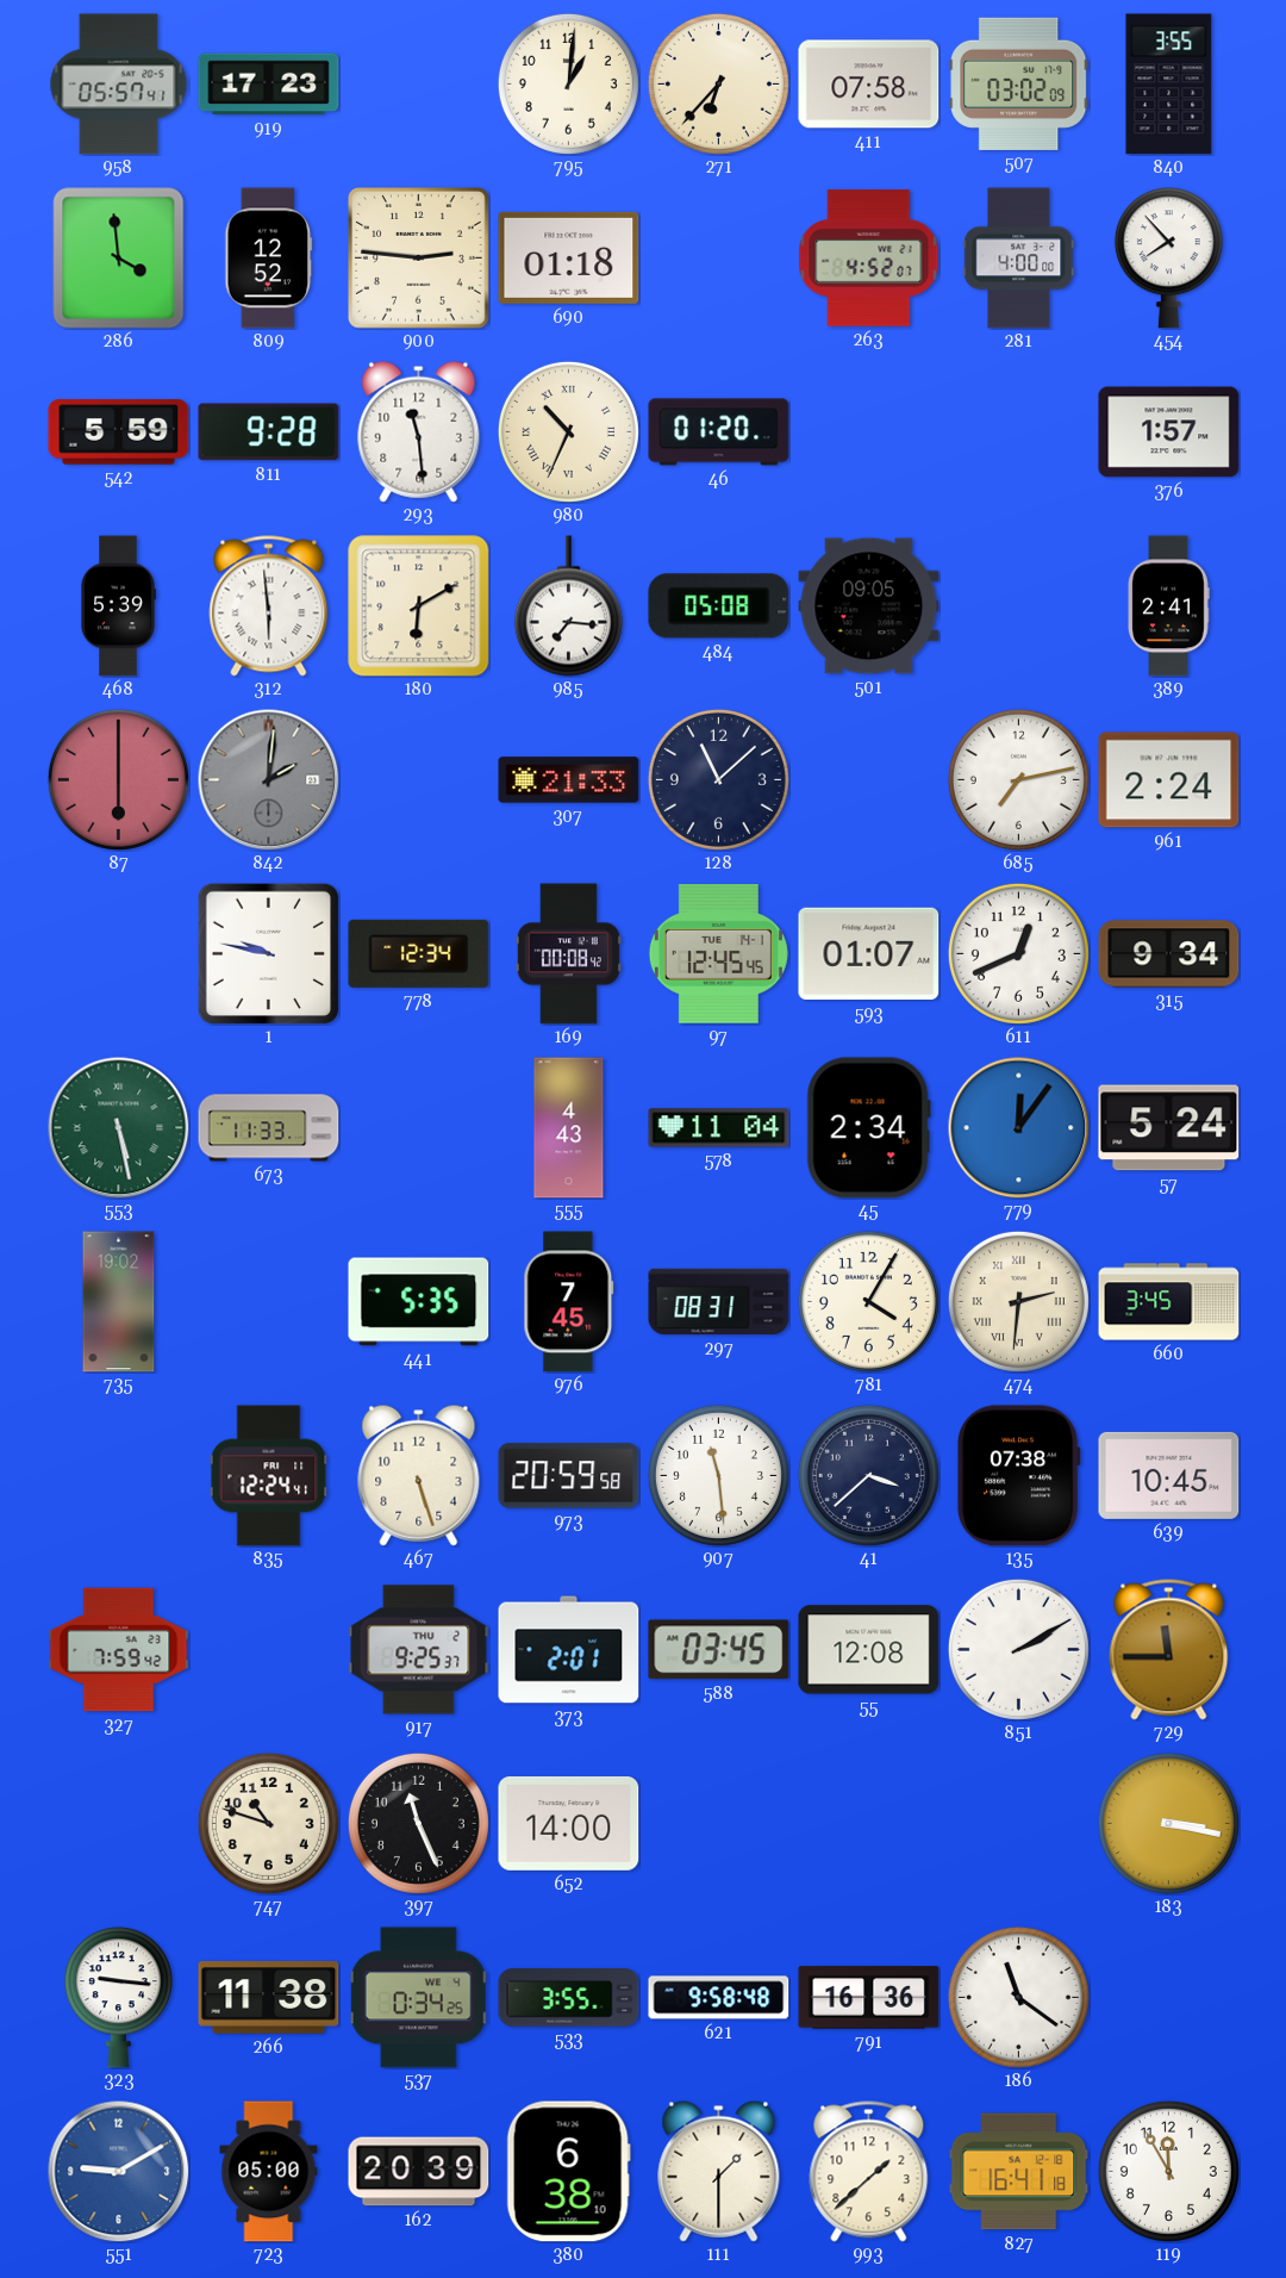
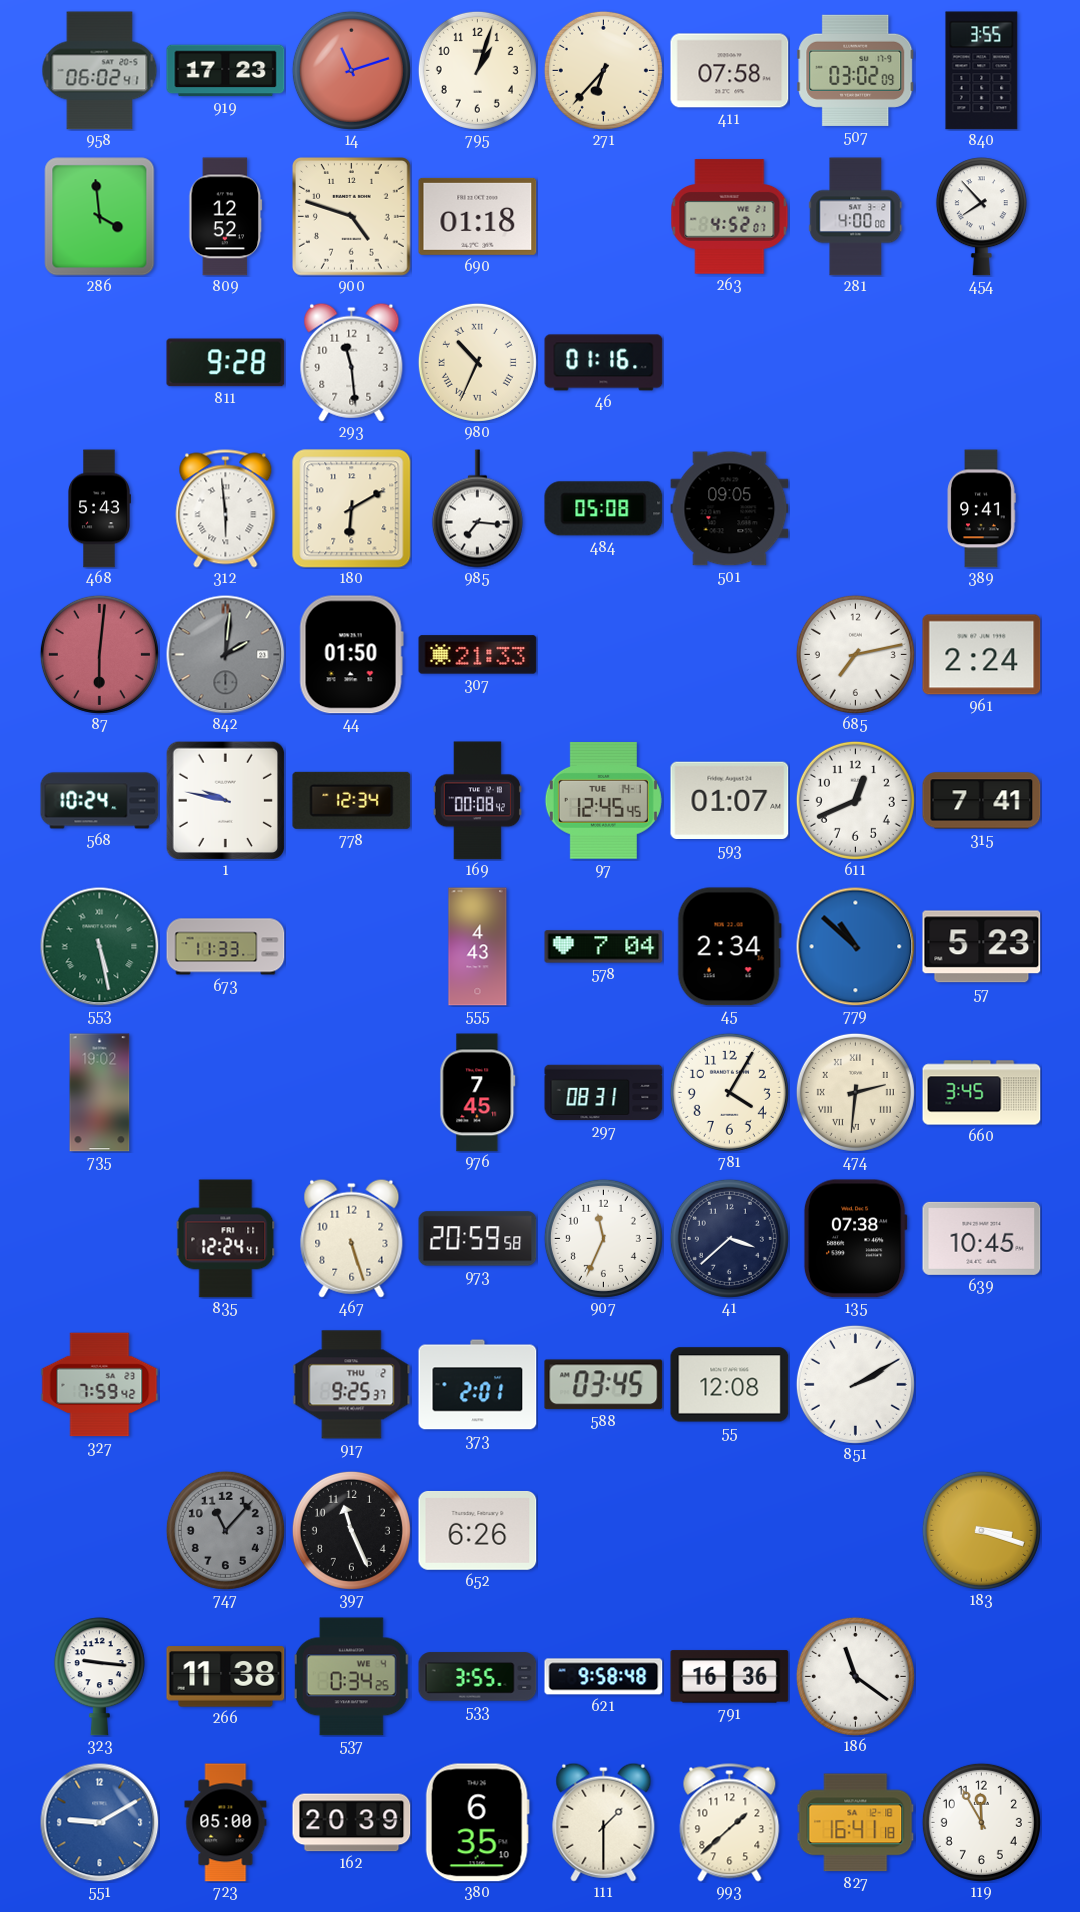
958: 05:57 -> 06:02 (100, 71)
14: none -> 11:12 (351, 70)
795: 1:01 -> 1:03 (477, 70)
900: 2:46 -> 4:48 (352, 217)
542: 5:59 -> none (119, 432)
46: 01:20 -> 01:16 (604, 363)
376: 1:57 -> none (1169, 432)
468: 5:39 -> 5:43 (100, 509)
389: 2:41 -> 9:41 (981, 509)
87: 6:00 -> 6:01 (99, 654)
44: none -> 01:50 (351, 655)
128: 11:08 -> none (718, 779)
568: none -> 10:24 (100, 801)
315: 9:34 -> 7:41 (982, 801)
578: 11:04 -> 7:04 (604, 947)
779: 12:06 -> 10:52 (856, 947)
57: 5:24 -> 5:23 (982, 947)
441: 5:35 -> none (419, 1302)
907: 11:29 -> 11:34 (603, 1238)
729: 11:45 -> none (1169, 1650)
747: 10:48 -> 11:07 (225, 1530)
747 dial: cream -> grey (225, 1530)
652: 14:00 -> 6:26 (478, 1530)
183: 3:17 -> 3:18 (981, 1530)
380: 6:38 -> 6:35 (477, 1823)
